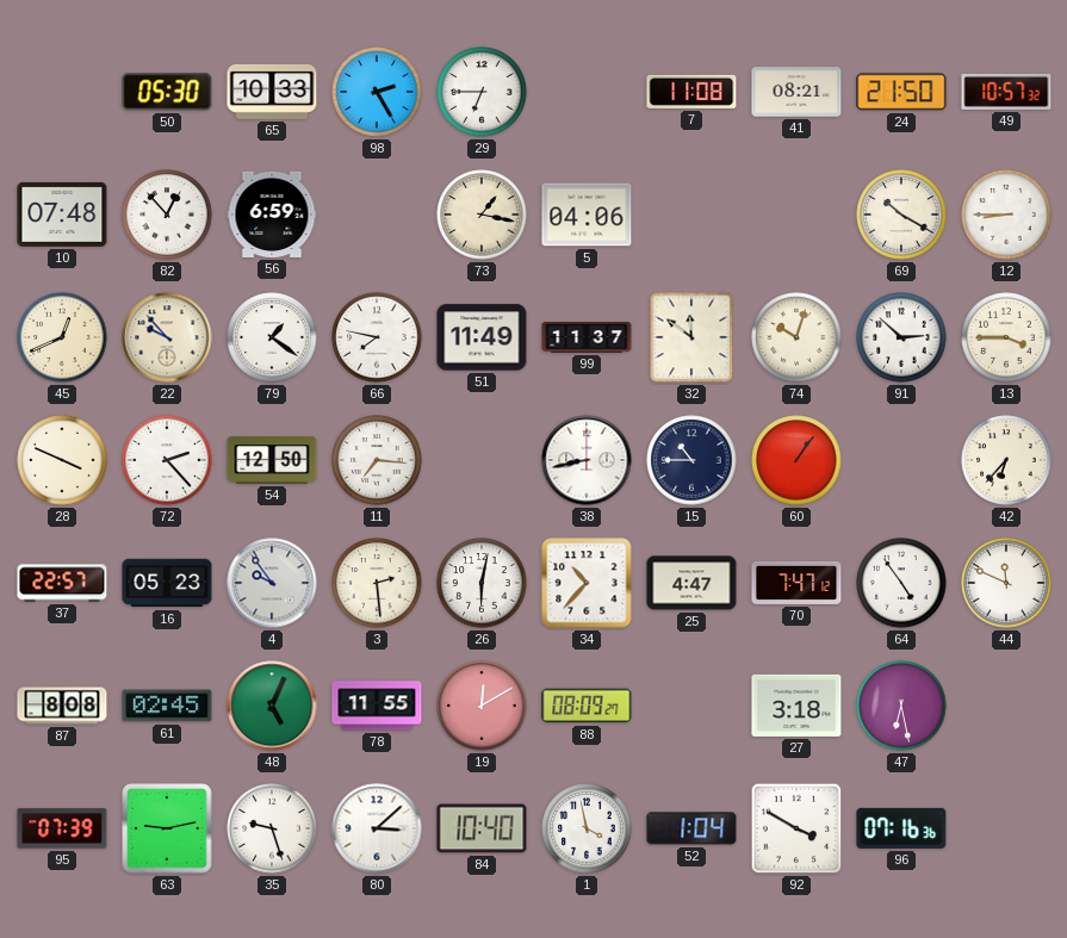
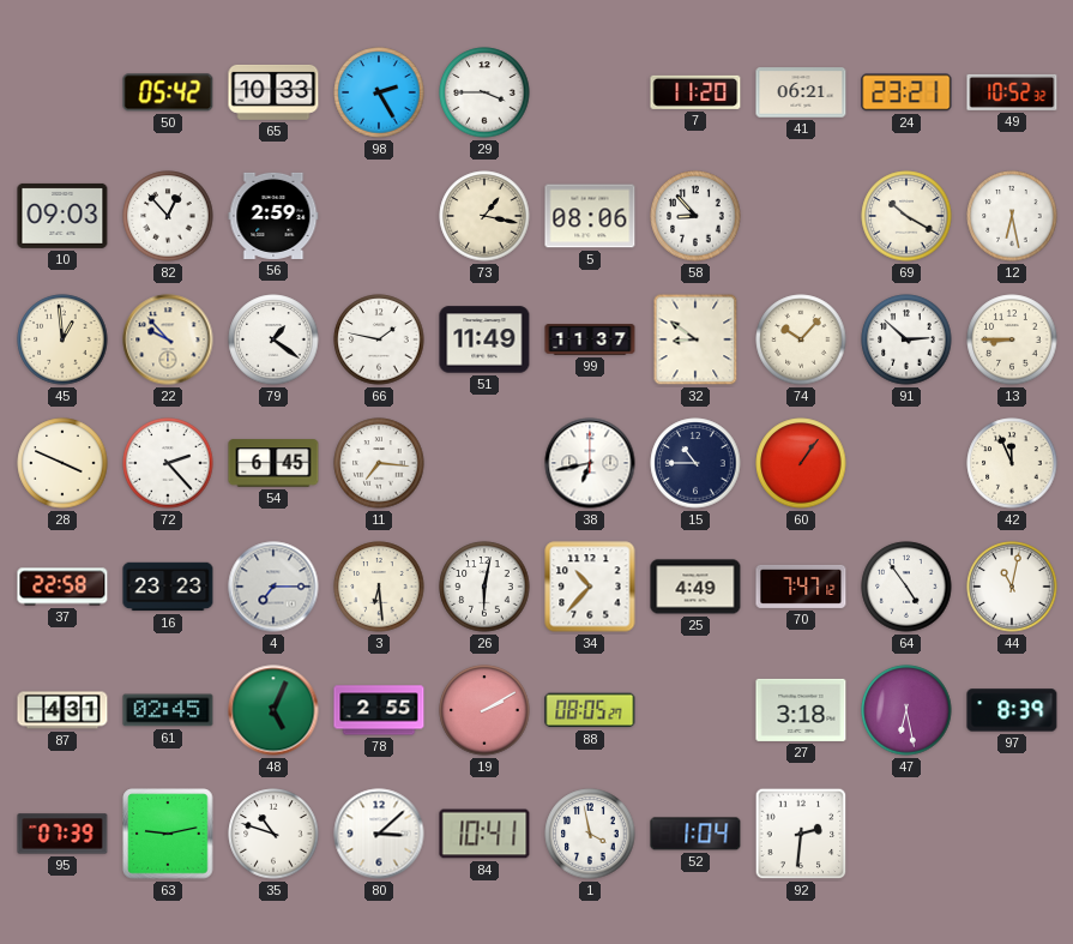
50: 05:30 -> 05:42 (168, 92)
29: 6:45 -> 3:45 (484, 92)
7: 11:08 -> 11:20 (695, 92)
41: 08:21 -> 06:21 (801, 92)
24: 21:50 -> 23:21 (906, 92)
49: 10:57 -> 10:52 (1012, 92)
10: 07:48 -> 09:03 (62, 216)
56: 6:59 -> 2:59 (273, 216)
5: 04:06 -> 08:06 (590, 216)
58: none -> 8:53 (695, 216)
12: 8:45 -> 6:28 (1012, 216)
45: 12:41 -> 12:59 (62, 339)
66: 7:47 -> 1:47 (379, 339)
32: 11:51 -> 8:51 (695, 339)
74: 10:03 -> 10:07 (801, 339)
13: 3:45 -> 8:45 (1012, 339)
54: 12:50 -> 6:45 (273, 463)
38: 8:43 -> 6:43 (590, 463)
42: 6:37 -> 11:56 (1012, 463)
37: 22:57 -> 22:58 (62, 587)
16: 05:23 -> 23:23 (168, 587)
4: 9:54 -> 7:15 (273, 587)
3: 2:29 -> 6:29 (379, 587)
25: 4:47 -> 4:49 (695, 587)
44: 11:49 -> 11:02 (1012, 587)
87: 8:08 -> 4:31 (62, 710)
78: 11:55 -> 2:55 (379, 710)
19: 12:10 -> 2:10 (484, 710)
88: 08:09 -> 08:05 (590, 710)
97: none -> 8:39 (1012, 710)
35: 9:27 -> 10:48 (273, 834)
84: 10:40 -> 10:41 (484, 834)
92: 3:50 -> 2:31 (801, 834)
96: 07:16 -> none (901, 828)
